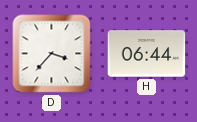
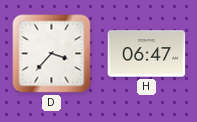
H: 06:44 -> 06:47 (147, 54)
